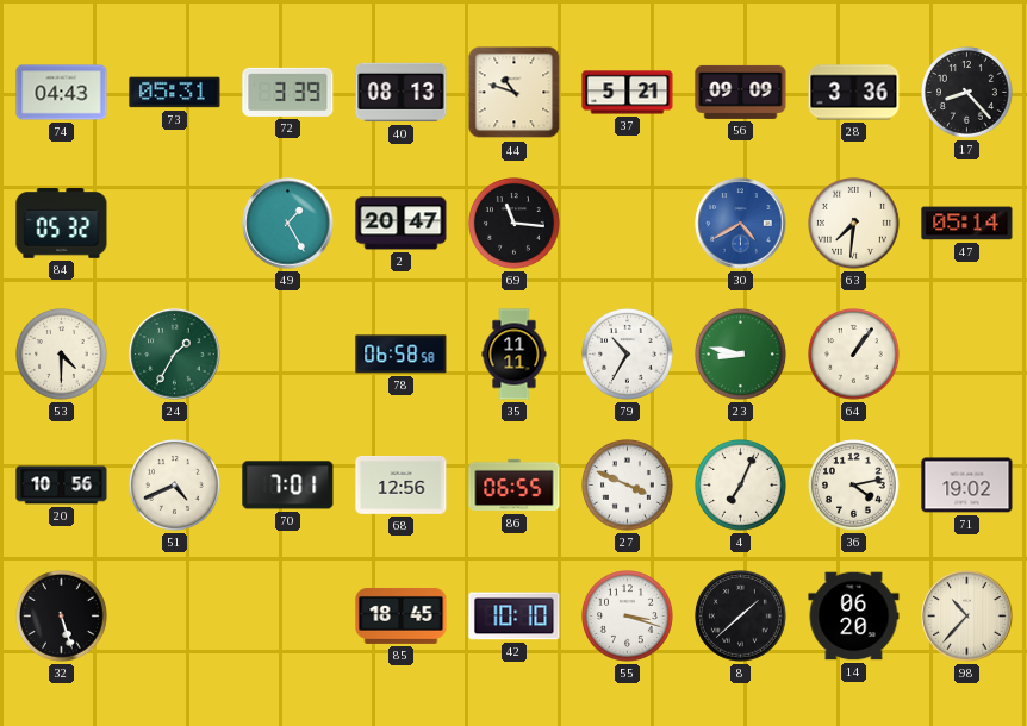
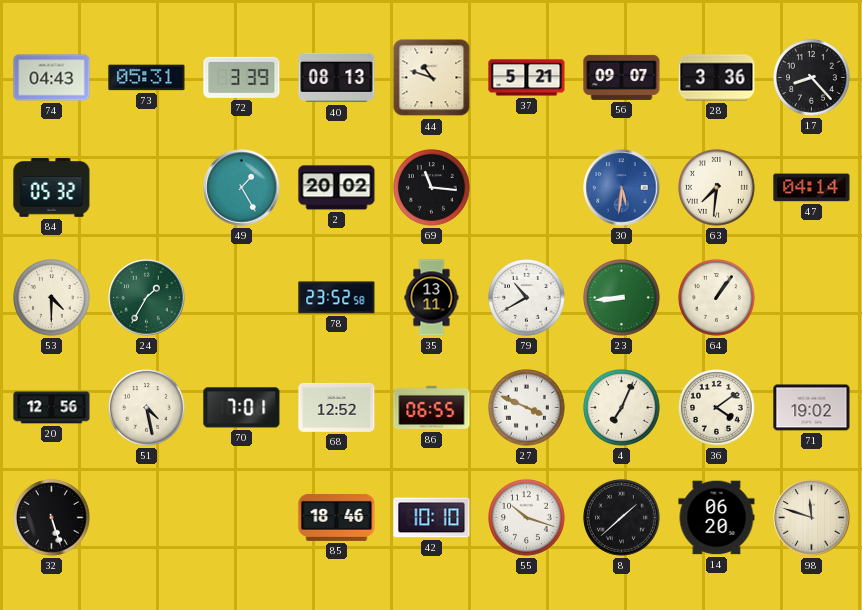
56: 09:09 -> 09:07 (622, 77)
2: 20:47 -> 20:02 (337, 188)
30: 4:40 -> 5:31 (622, 188)
47: 05:14 -> 04:14 (812, 188)
78: 06:58 -> 23:52 (337, 298)
35: 11:11 -> 13:11 (432, 298)
79: 10:35 -> 10:40 (527, 298)
23: 8:47 -> 8:44 (622, 298)
20: 10:56 -> 12:56 (52, 408)
51: 4:41 -> 4:28 (147, 408)
68: 12:56 -> 12:52 (337, 407)
36: 4:13 -> 4:09 (717, 408)
85: 18:45 -> 18:46 (337, 517)
55: 3:18 -> 10:18 (527, 518)
98: 10:37 -> 11:48 (812, 518)
